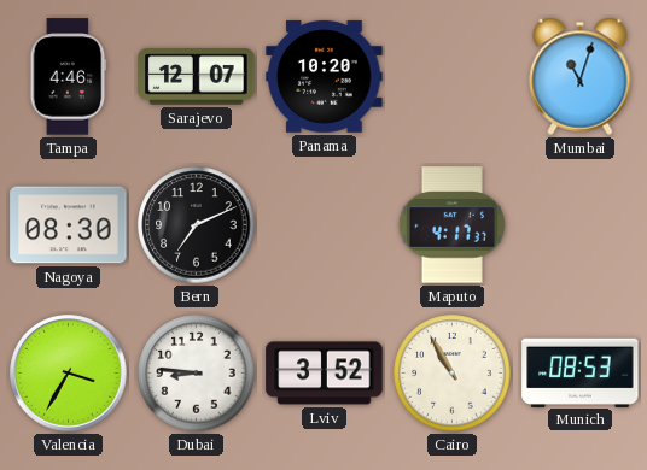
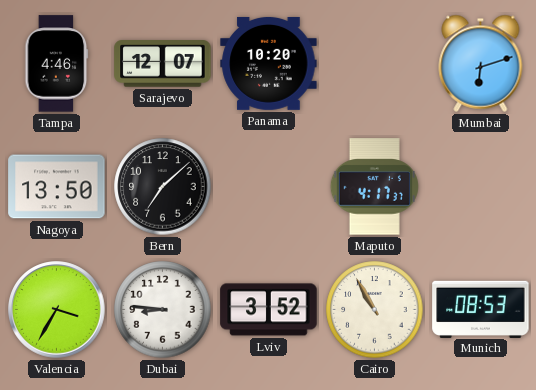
Mumbai: 11:03 -> 6:12 (481, 63)
Nagoya: 08:30 -> 13:50 (57, 187)
Bern: 7:11 -> 7:08 (163, 187)
